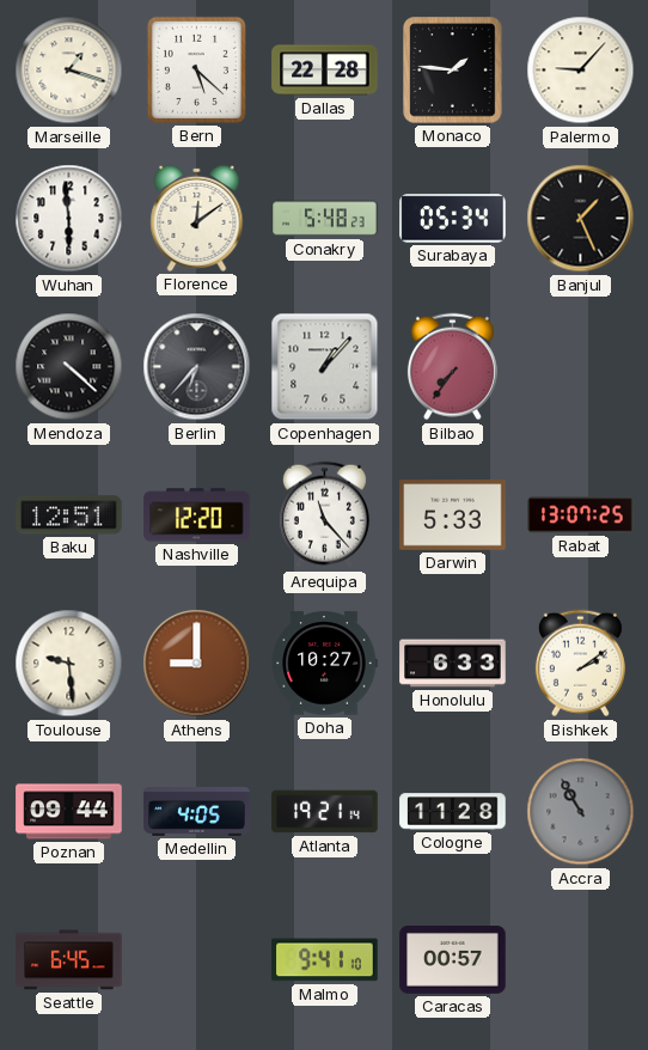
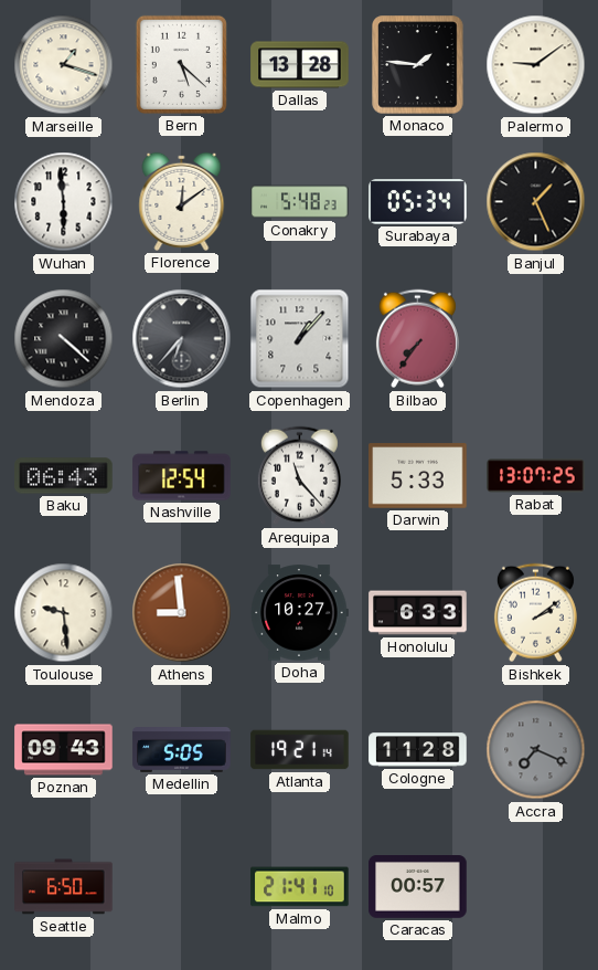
Dallas: 22:28 -> 13:28 (300, 65)
Palermo: 9:07 -> 9:09 (536, 65)
Baku: 12:51 -> 06:43 (64, 476)
Nashville: 12:20 -> 12:54 (182, 476)
Athens: 9:00 -> 8:59 (182, 613)
Poznan: 09:44 -> 09:43 (64, 750)
Medellin: 4:05 -> 5:05 (182, 750)
Accra: 10:55 -> 7:19 (536, 750)
Seattle: 6:45 -> 6:50 (64, 887)
Malmo: 9:41 -> 21:41 (300, 887)
